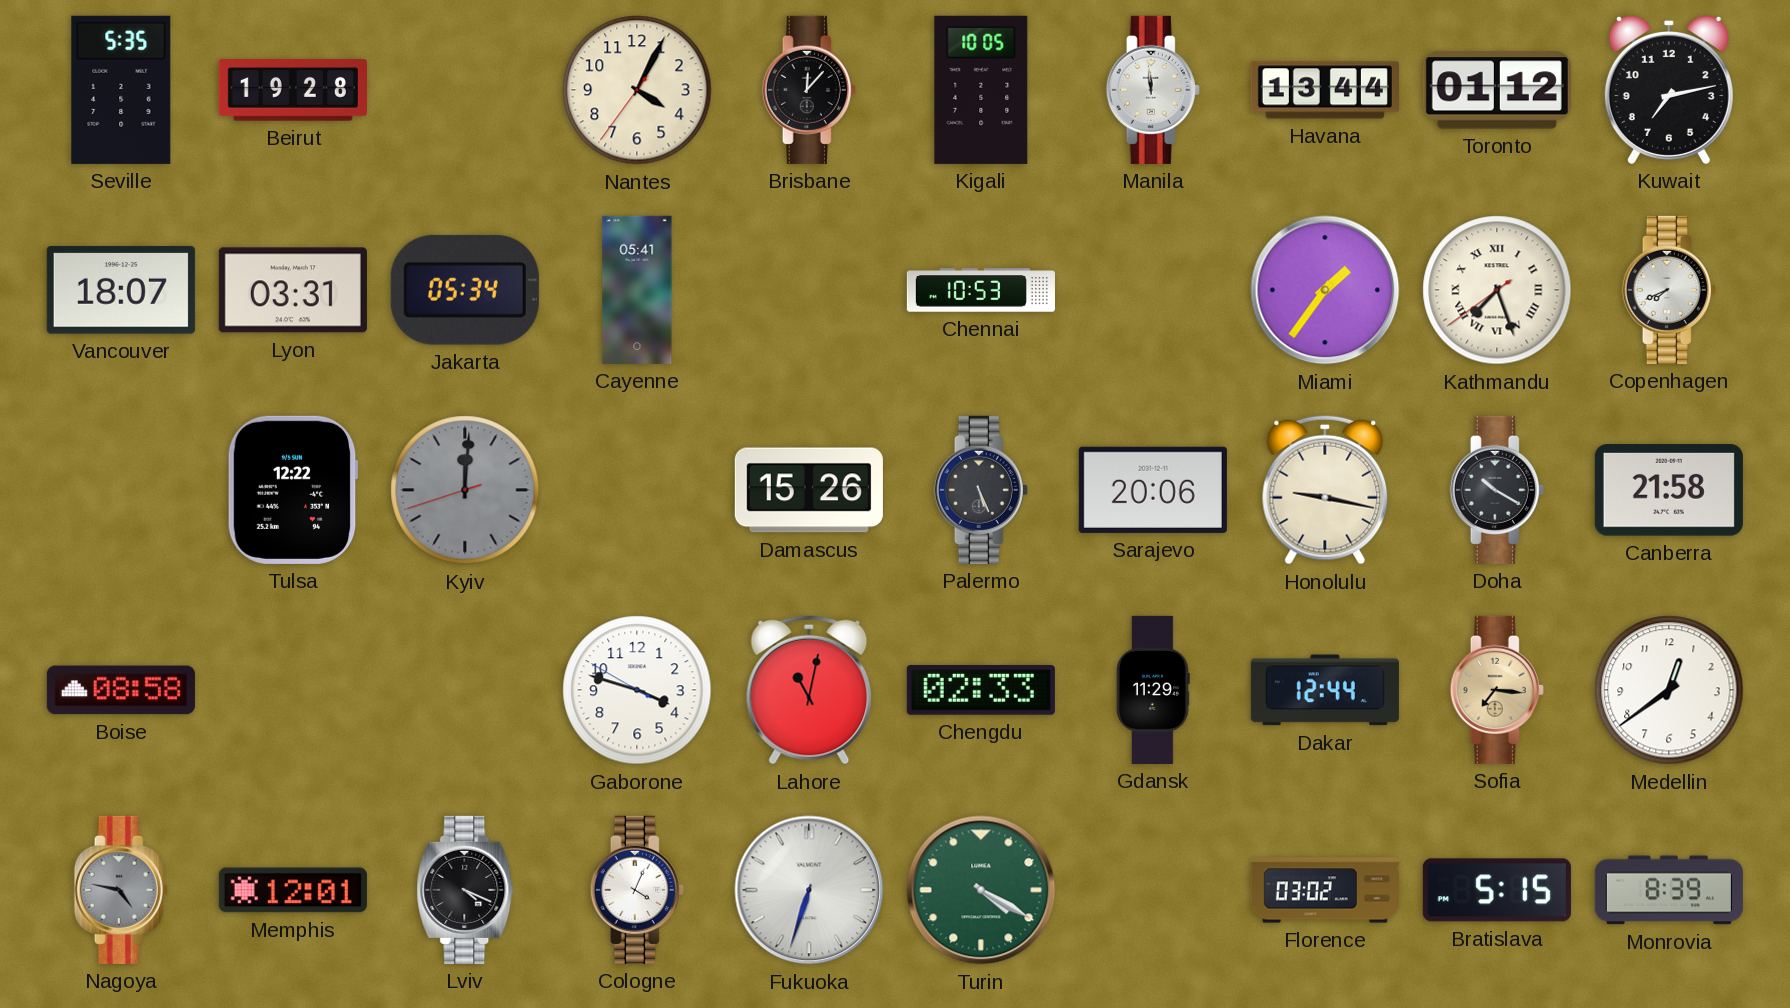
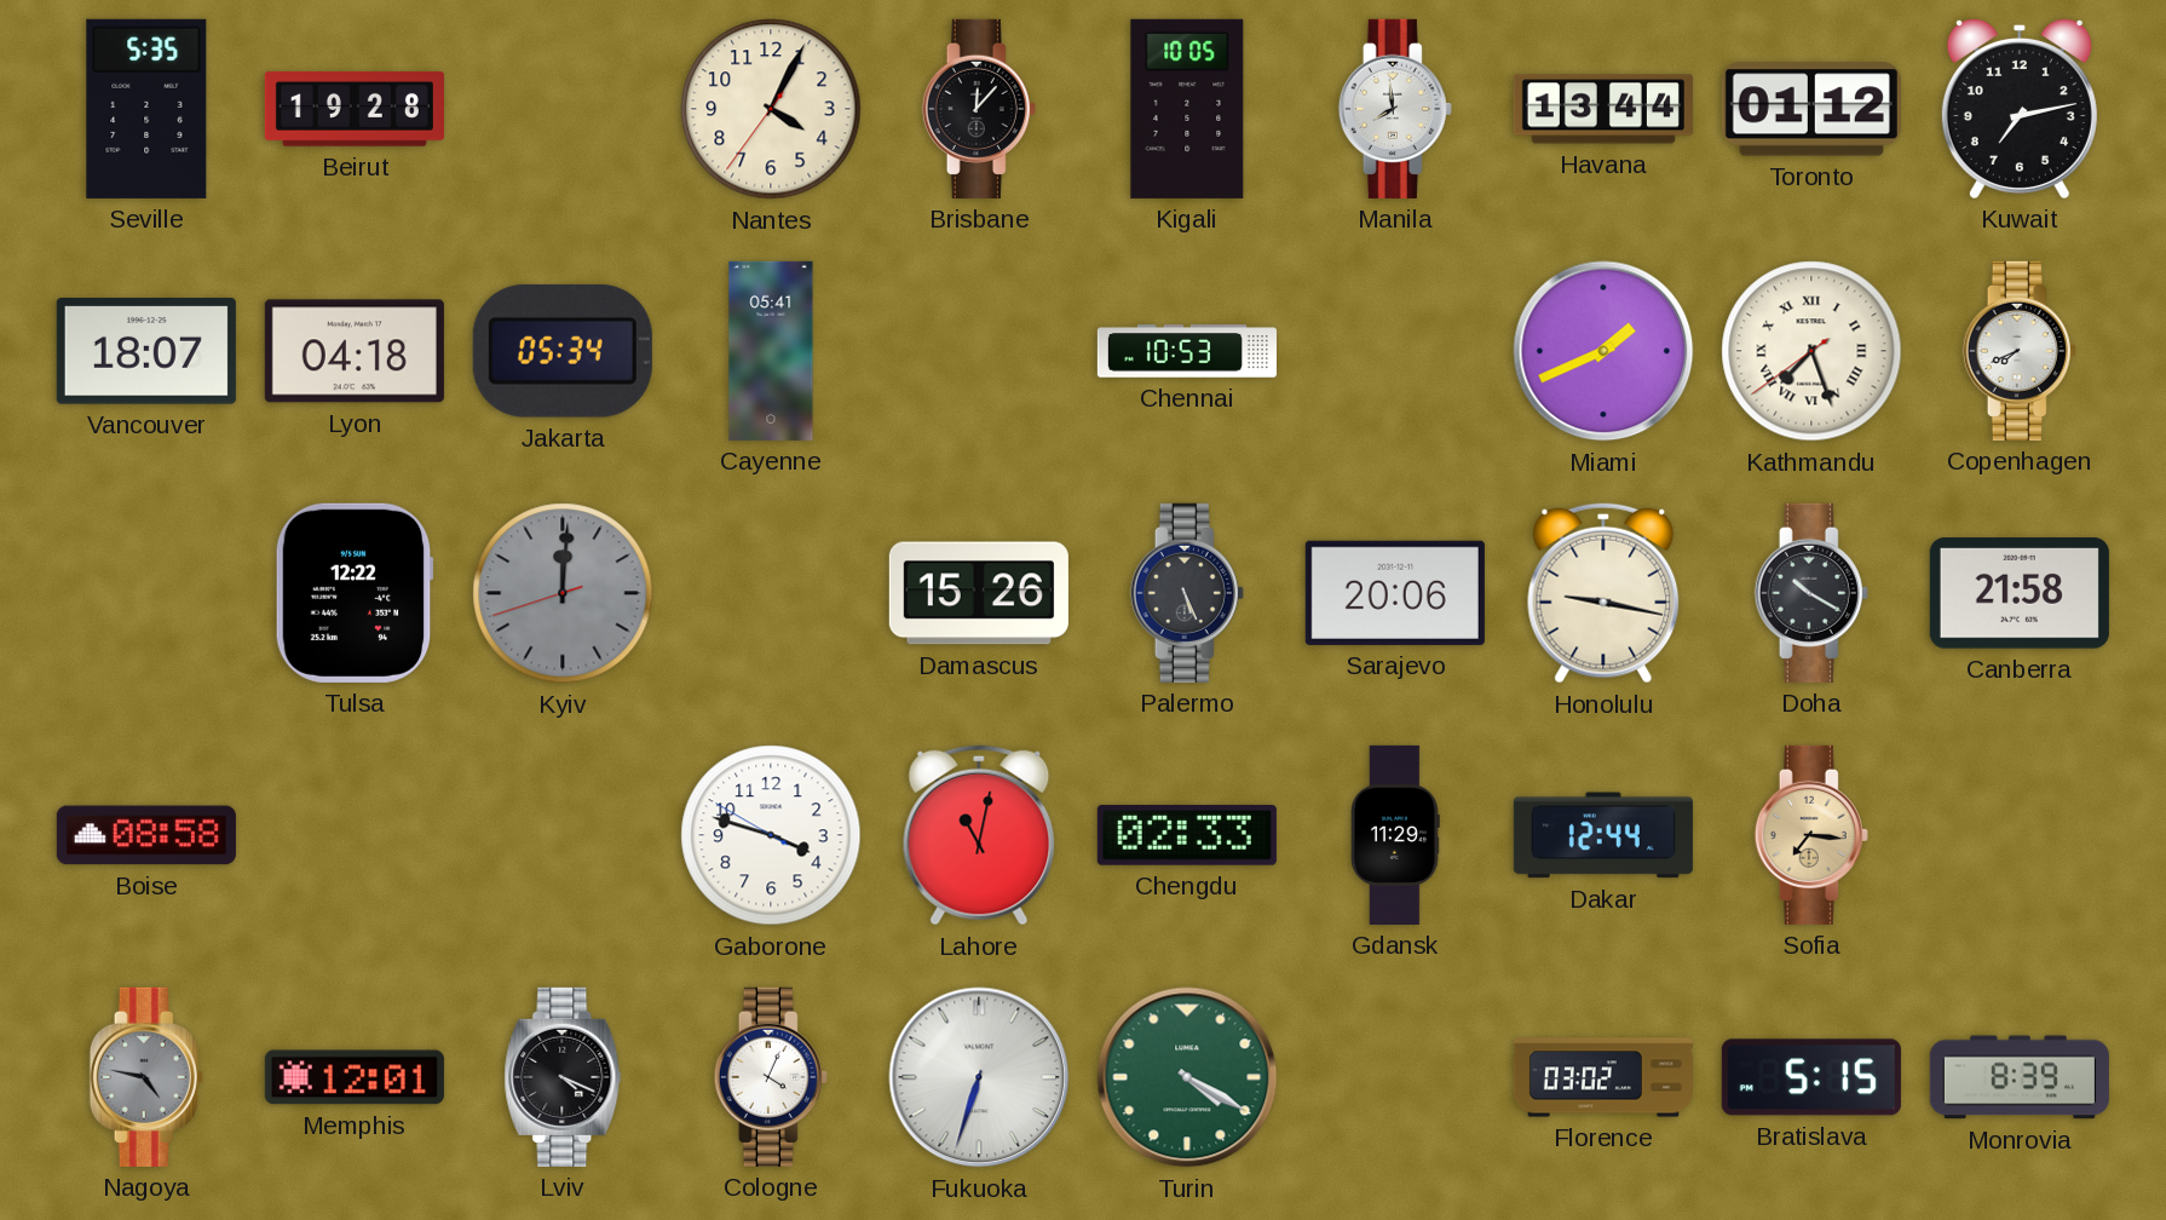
Manila: 11:59 -> 7:59 (1395, 109)
Lyon: 03:31 -> 04:18 (355, 351)
Miami: 1:36 -> 1:41 (1603, 351)
Medellin: 12:39 -> none (1669, 690)
